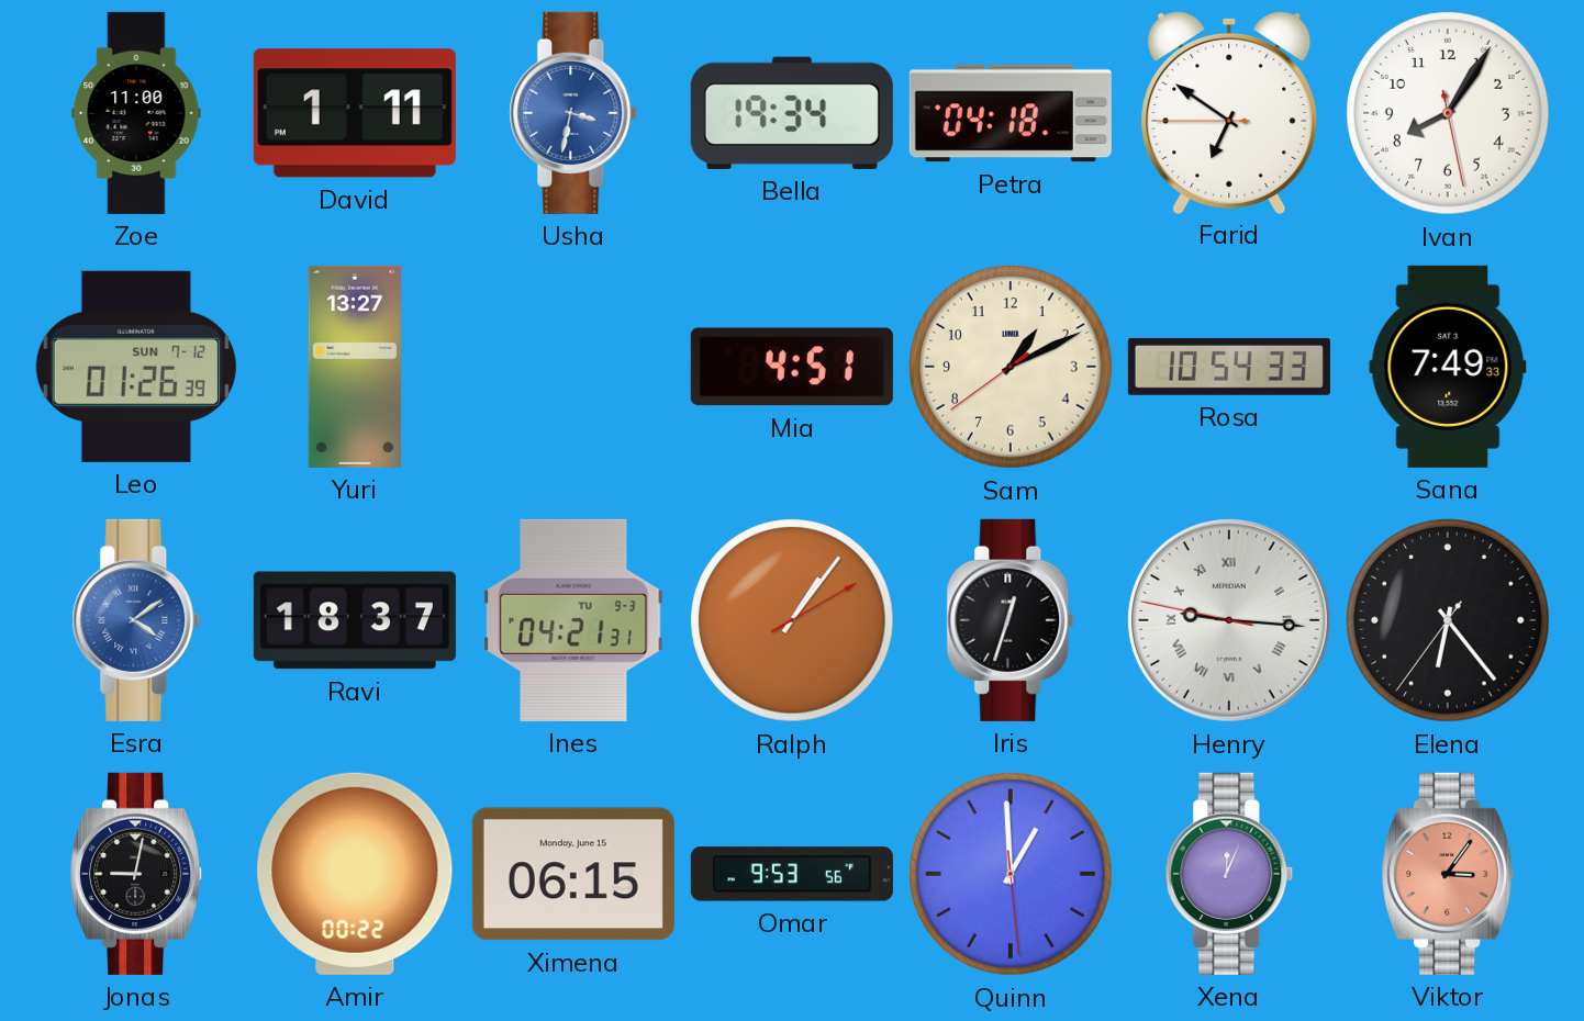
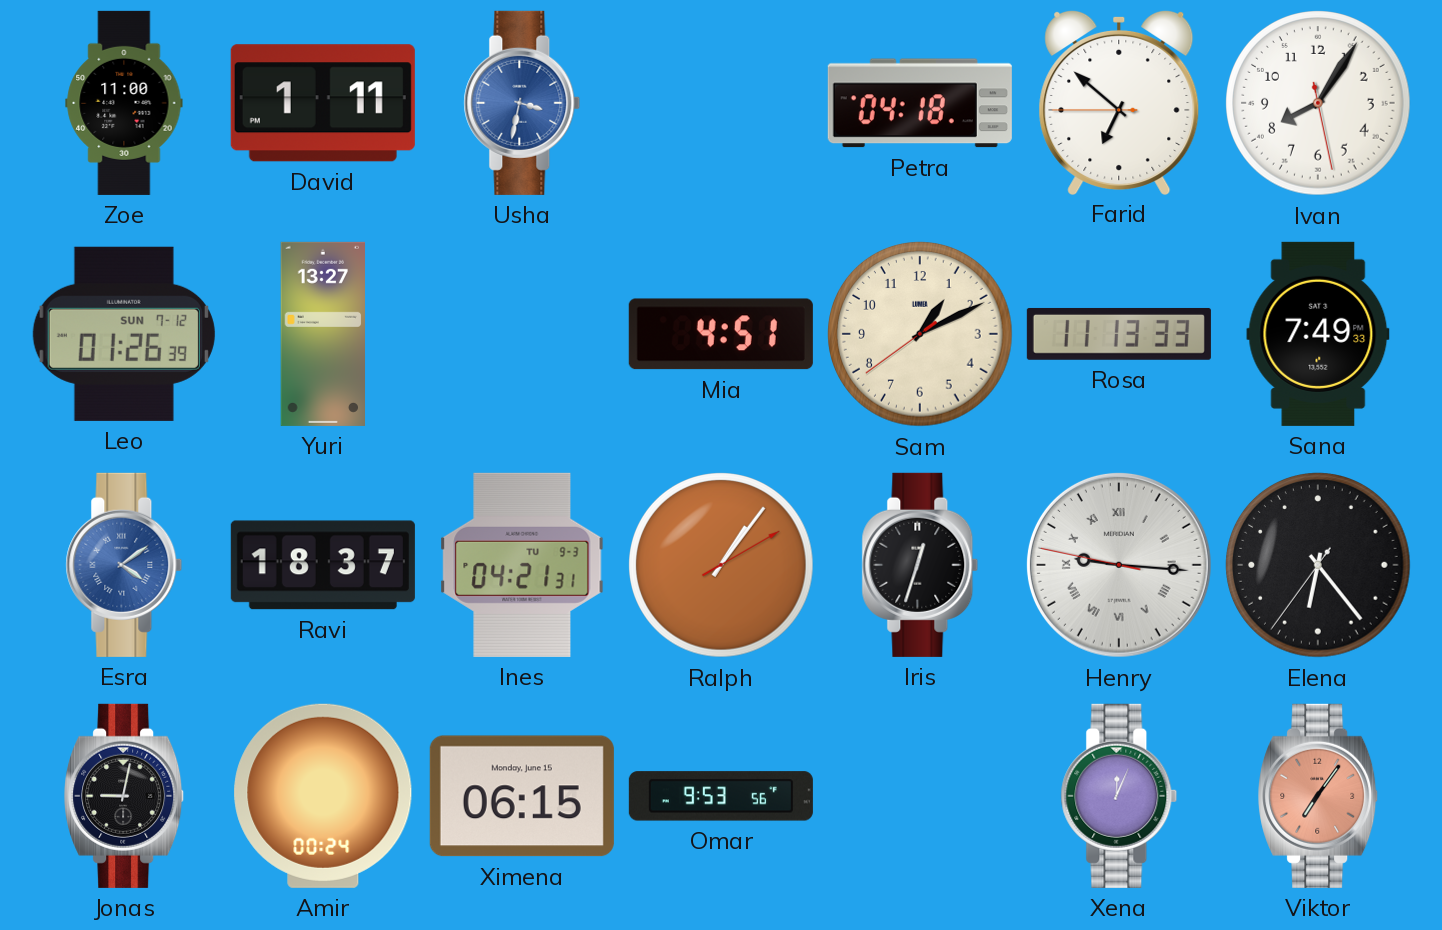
Bella: 19:34 -> none (792, 113)
Farid: 6:50 -> 6:51 (1119, 102)
Rosa: 10:54 -> 11:13 (1119, 334)
Amir: 00:22 -> 00:24 (323, 796)
Quinn: 12:59 -> none (1011, 874)
Viktor: 3:06 -> 7:06 (1319, 796)
